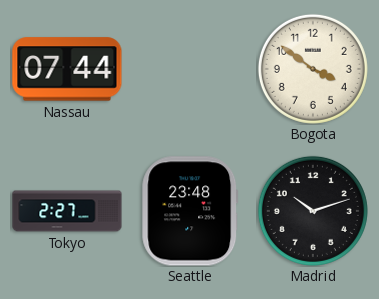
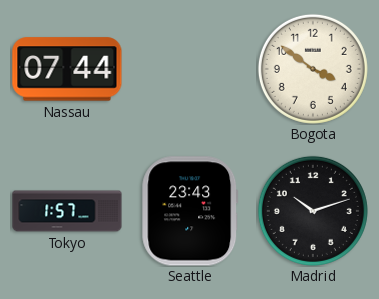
Tokyo: 2:27 -> 1:57 (67, 211)
Seattle: 23:48 -> 23:43 (190, 211)
